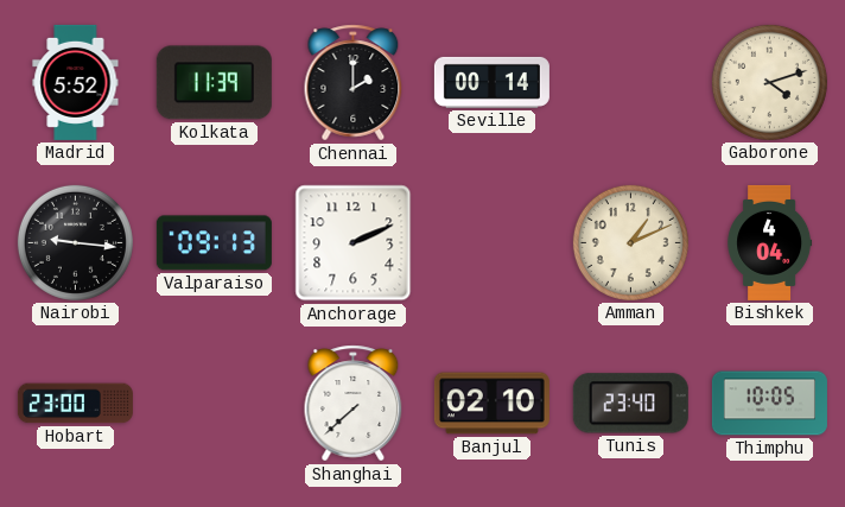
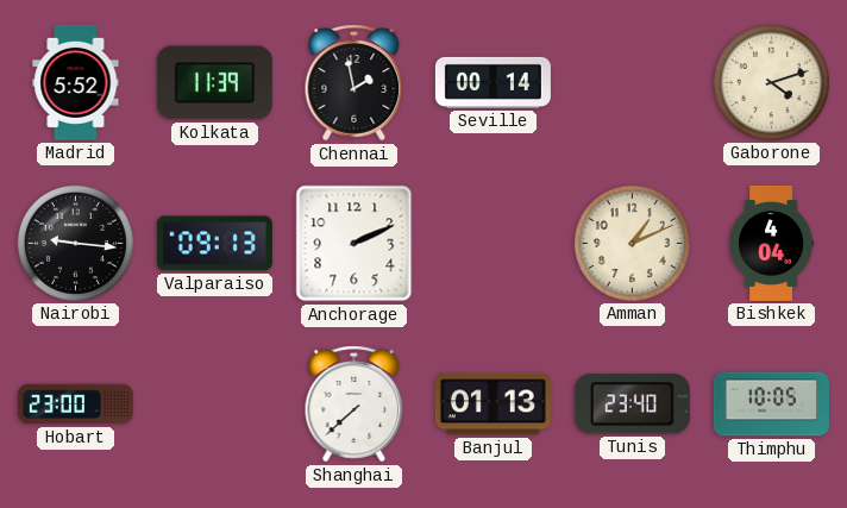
Chennai: 2:00 -> 1:58 (355, 83)
Banjul: 02:10 -> 01:13 (492, 404)
